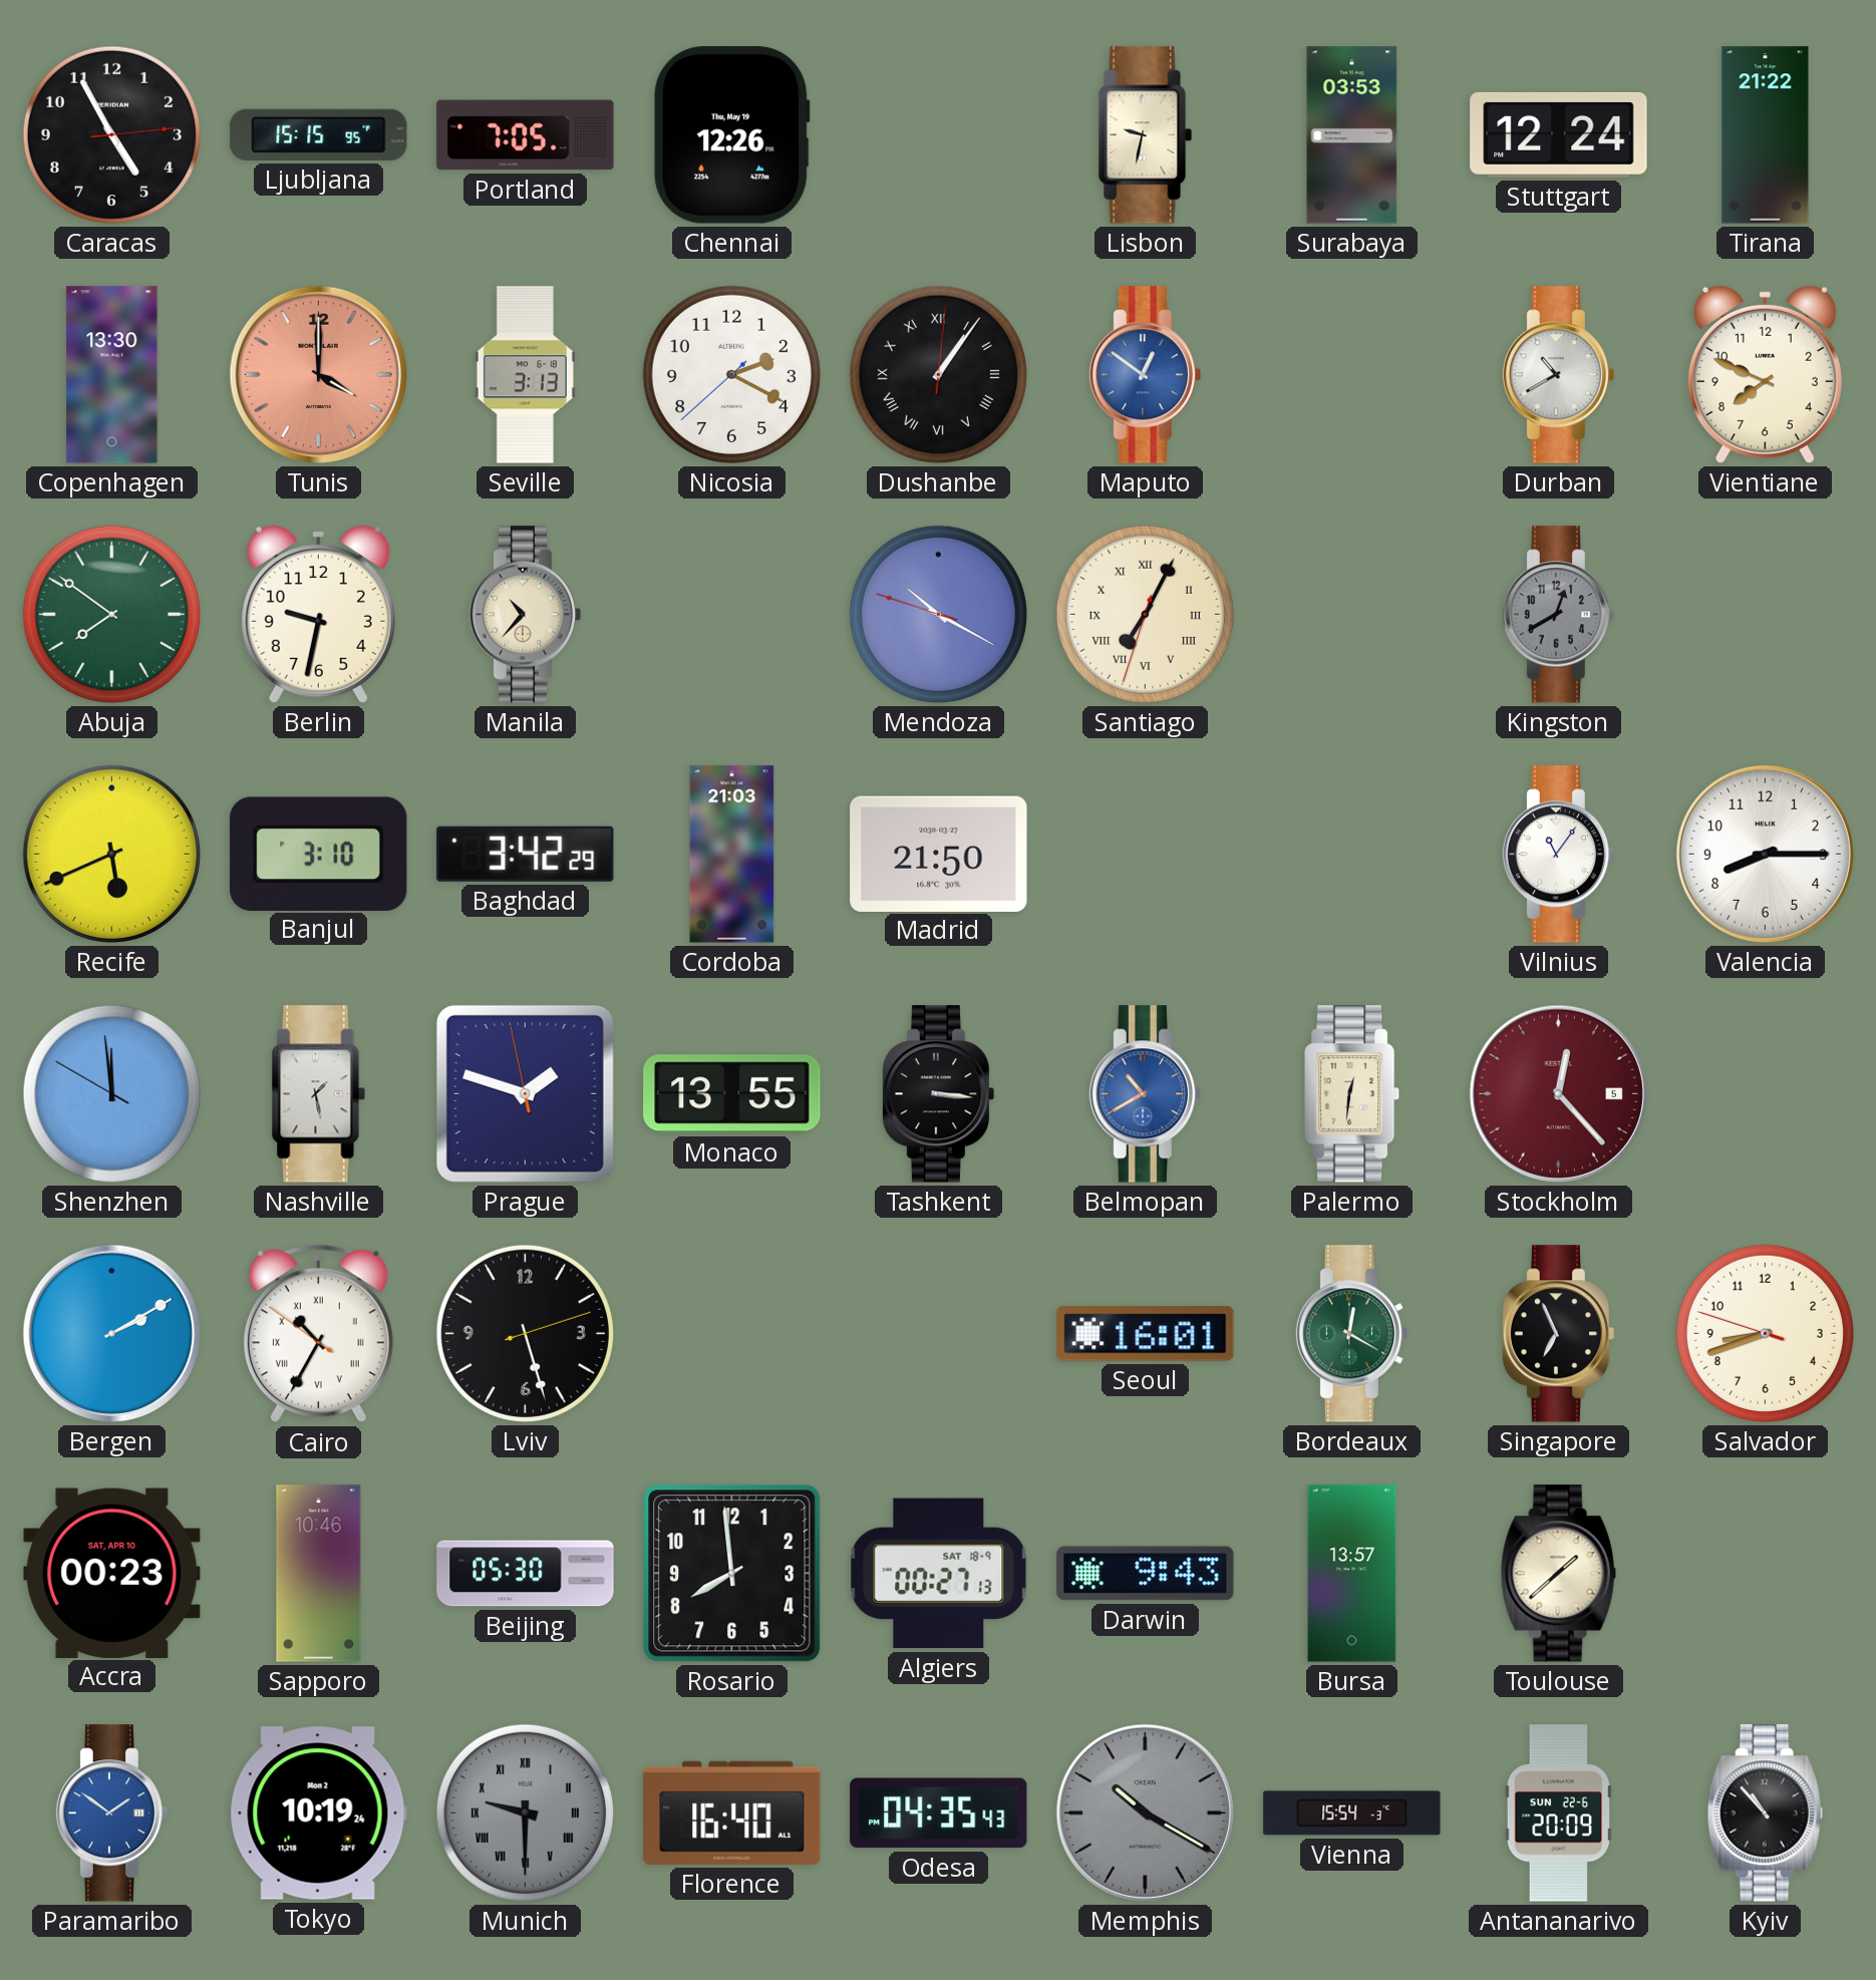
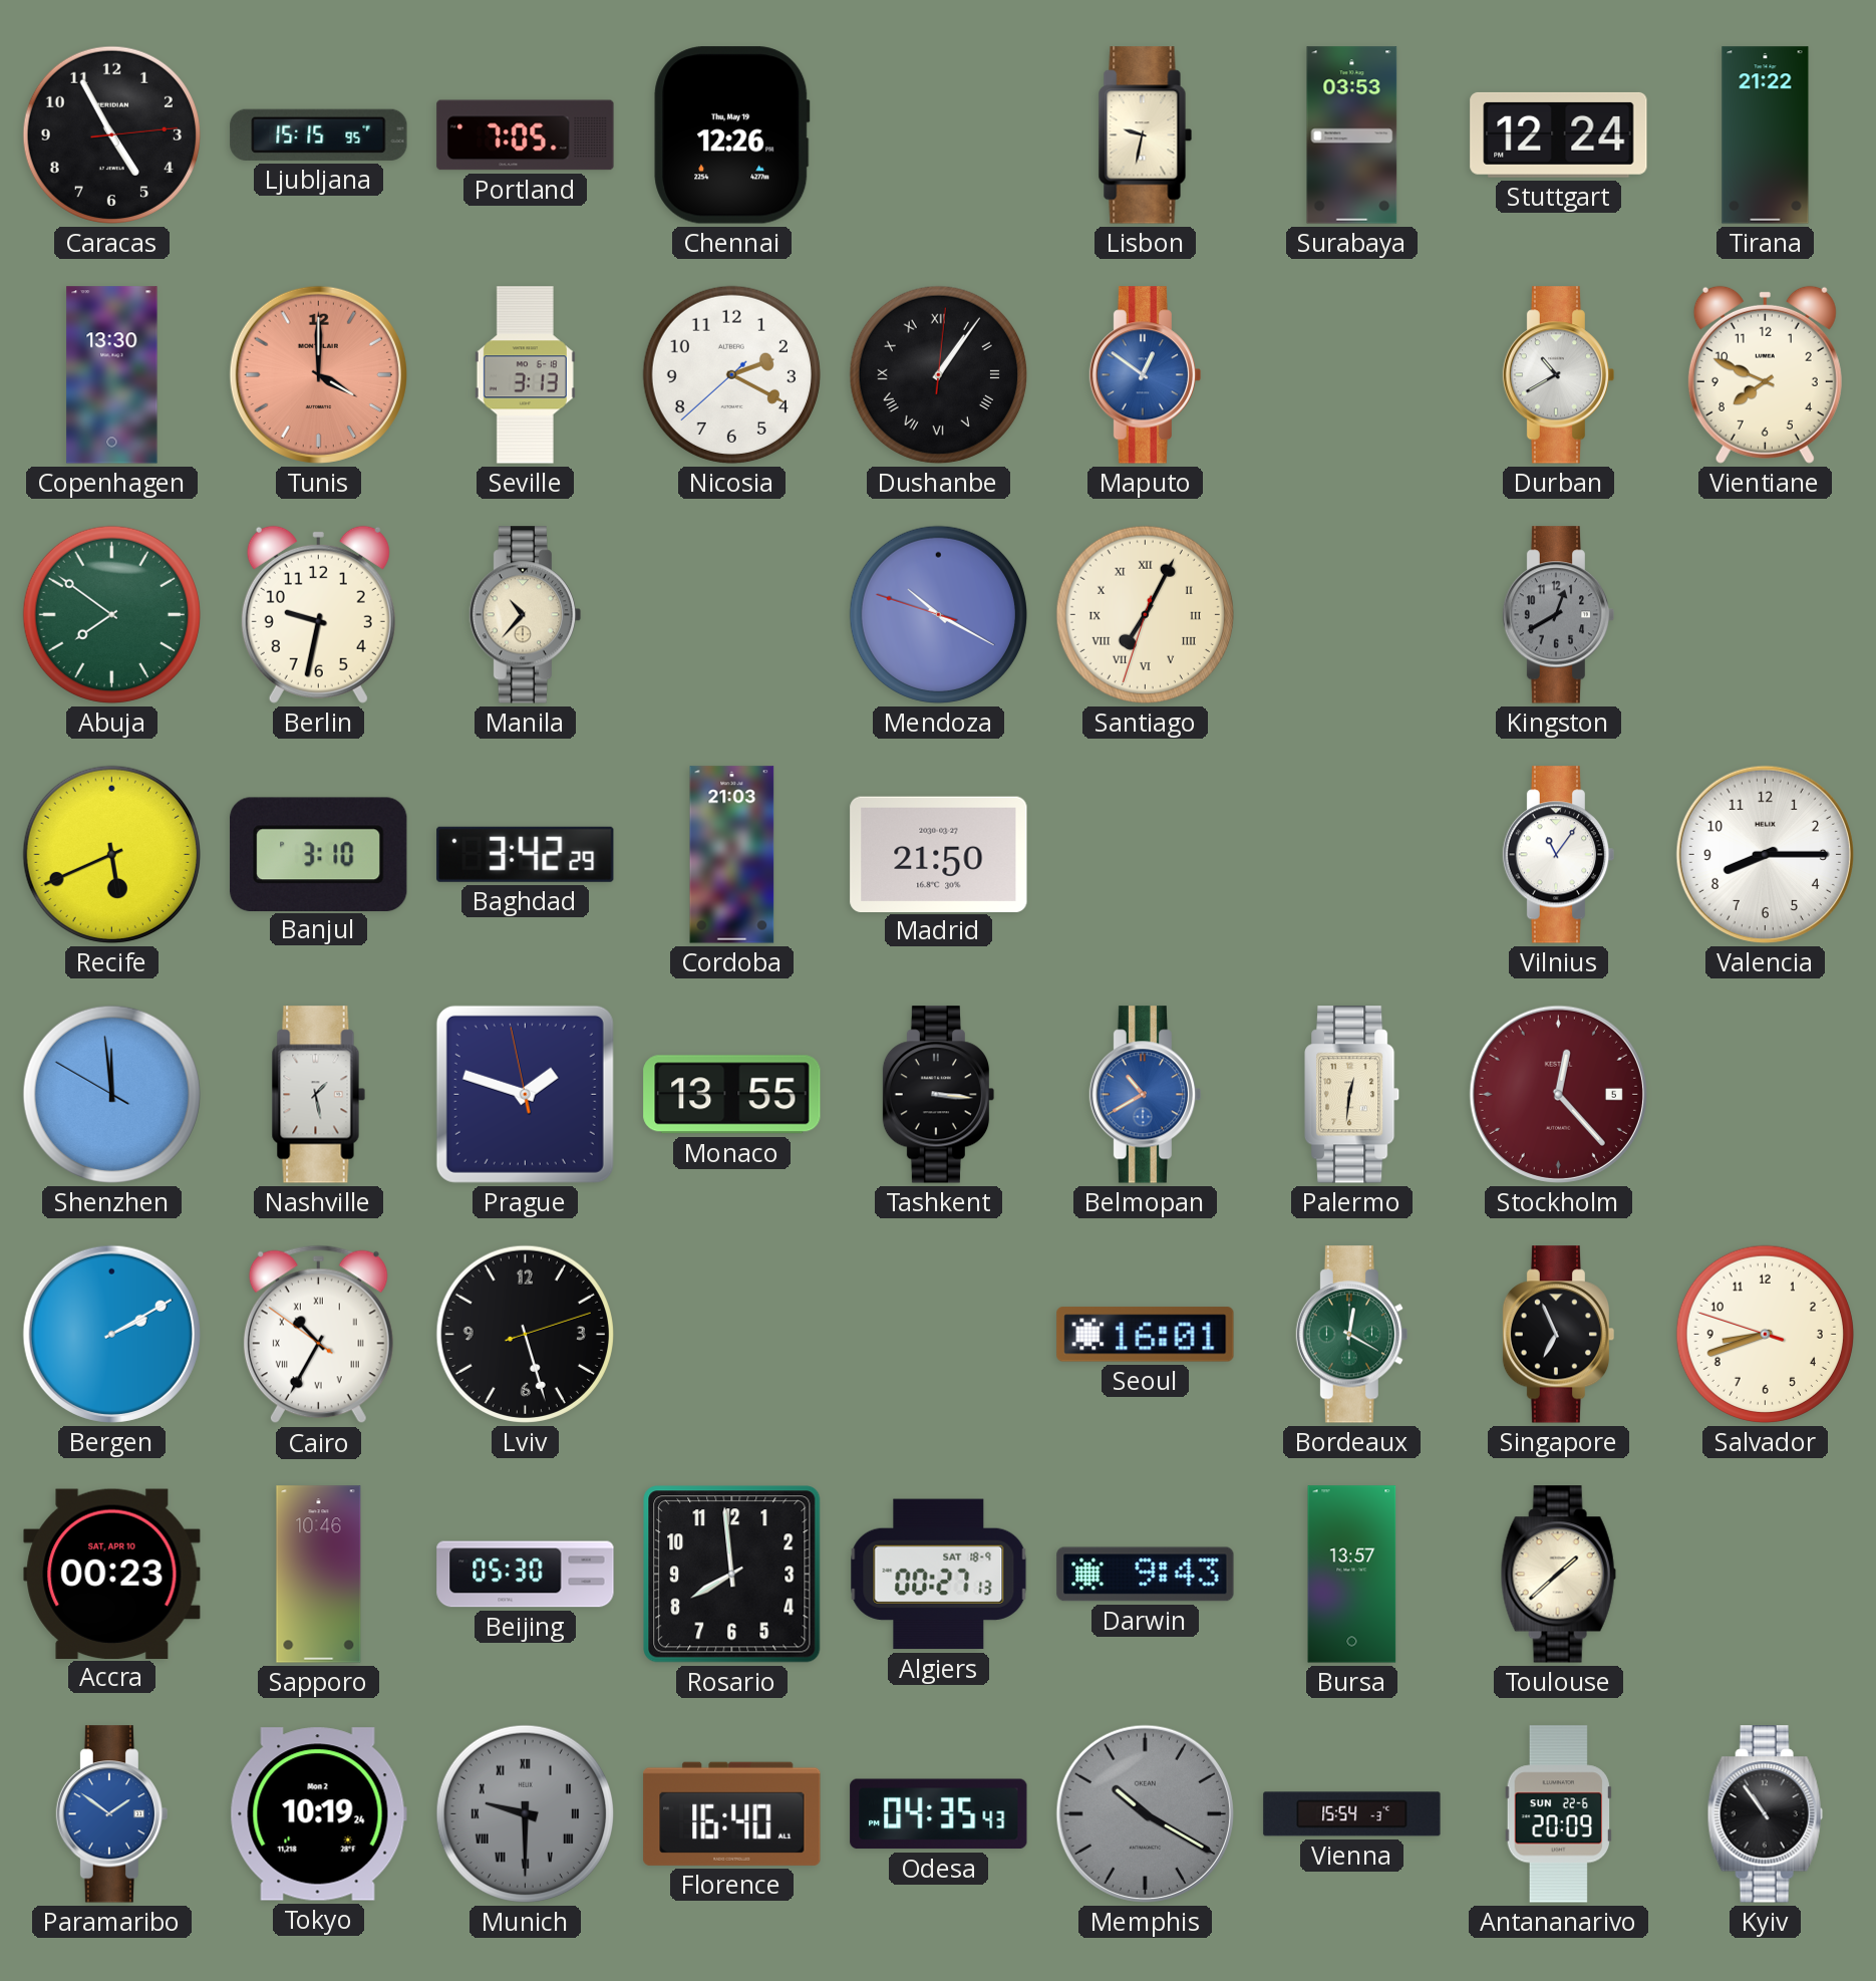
Kyiv: 10:53 -> 10:54 (1765, 1814)
